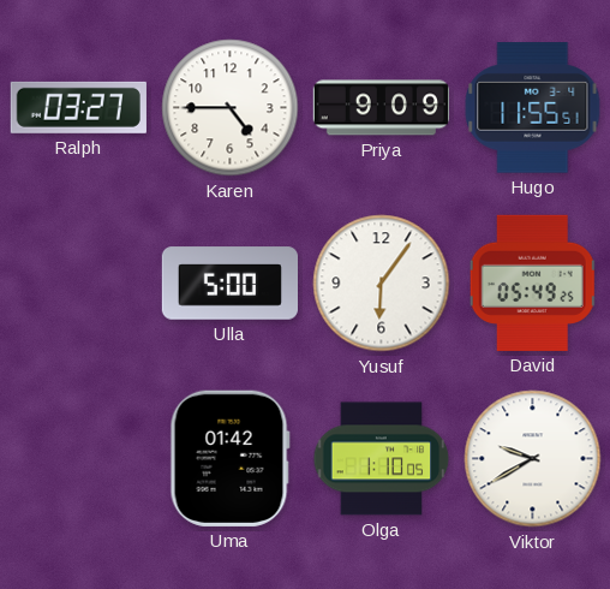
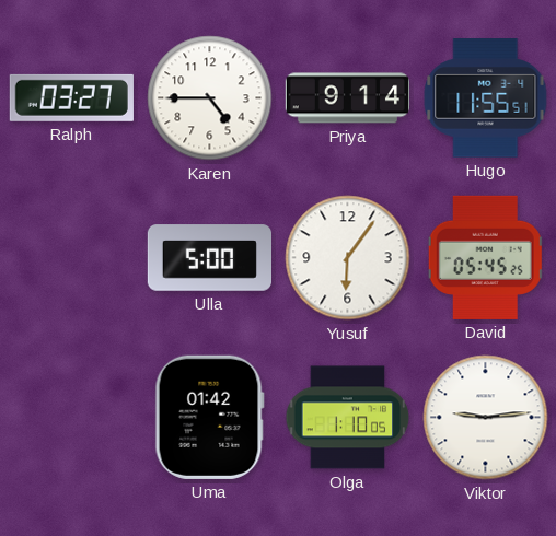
Priya: 9:09 -> 9:14 (347, 98)
David: 05:49 -> 05:45 (486, 257)
Viktor: 9:40 -> 9:14 (486, 418)
